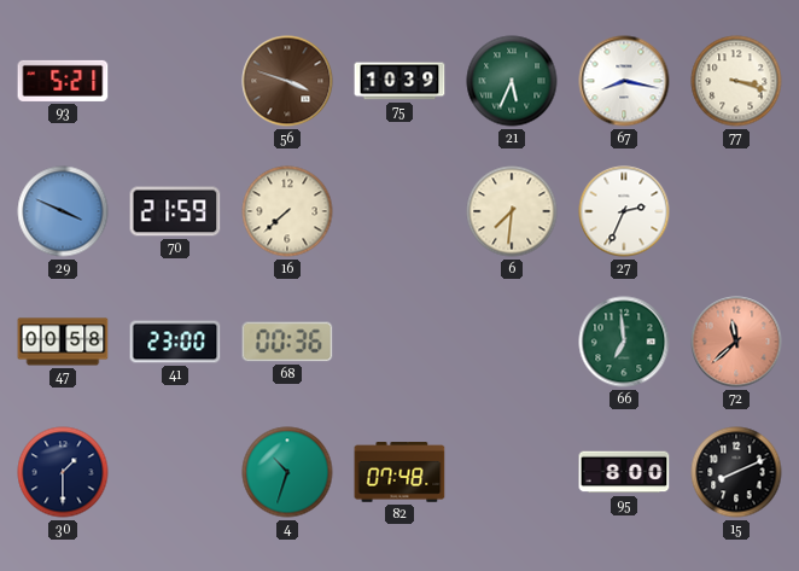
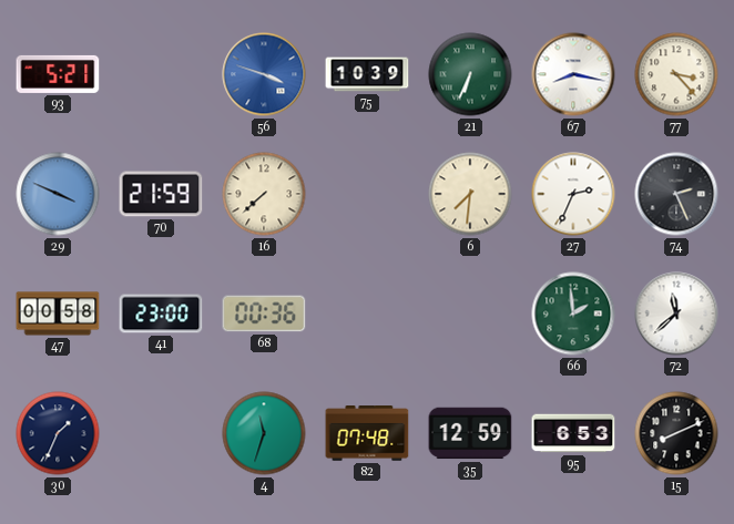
56 dial: brown -> blue (264, 74)
21: 5:34 -> 6:34 (470, 74)
77: 3:18 -> 3:23 (676, 74)
74: none -> 2:26 (676, 194)
66: 6:59 -> 1:59 (573, 314)
72 dial: salmon -> white (676, 314)
30: 1:30 -> 1:34 (58, 433)
4: 10:33 -> 11:33 (264, 433)
35: none -> 12:59 (470, 433)
95: 8:00 -> 6:53 (573, 433)
